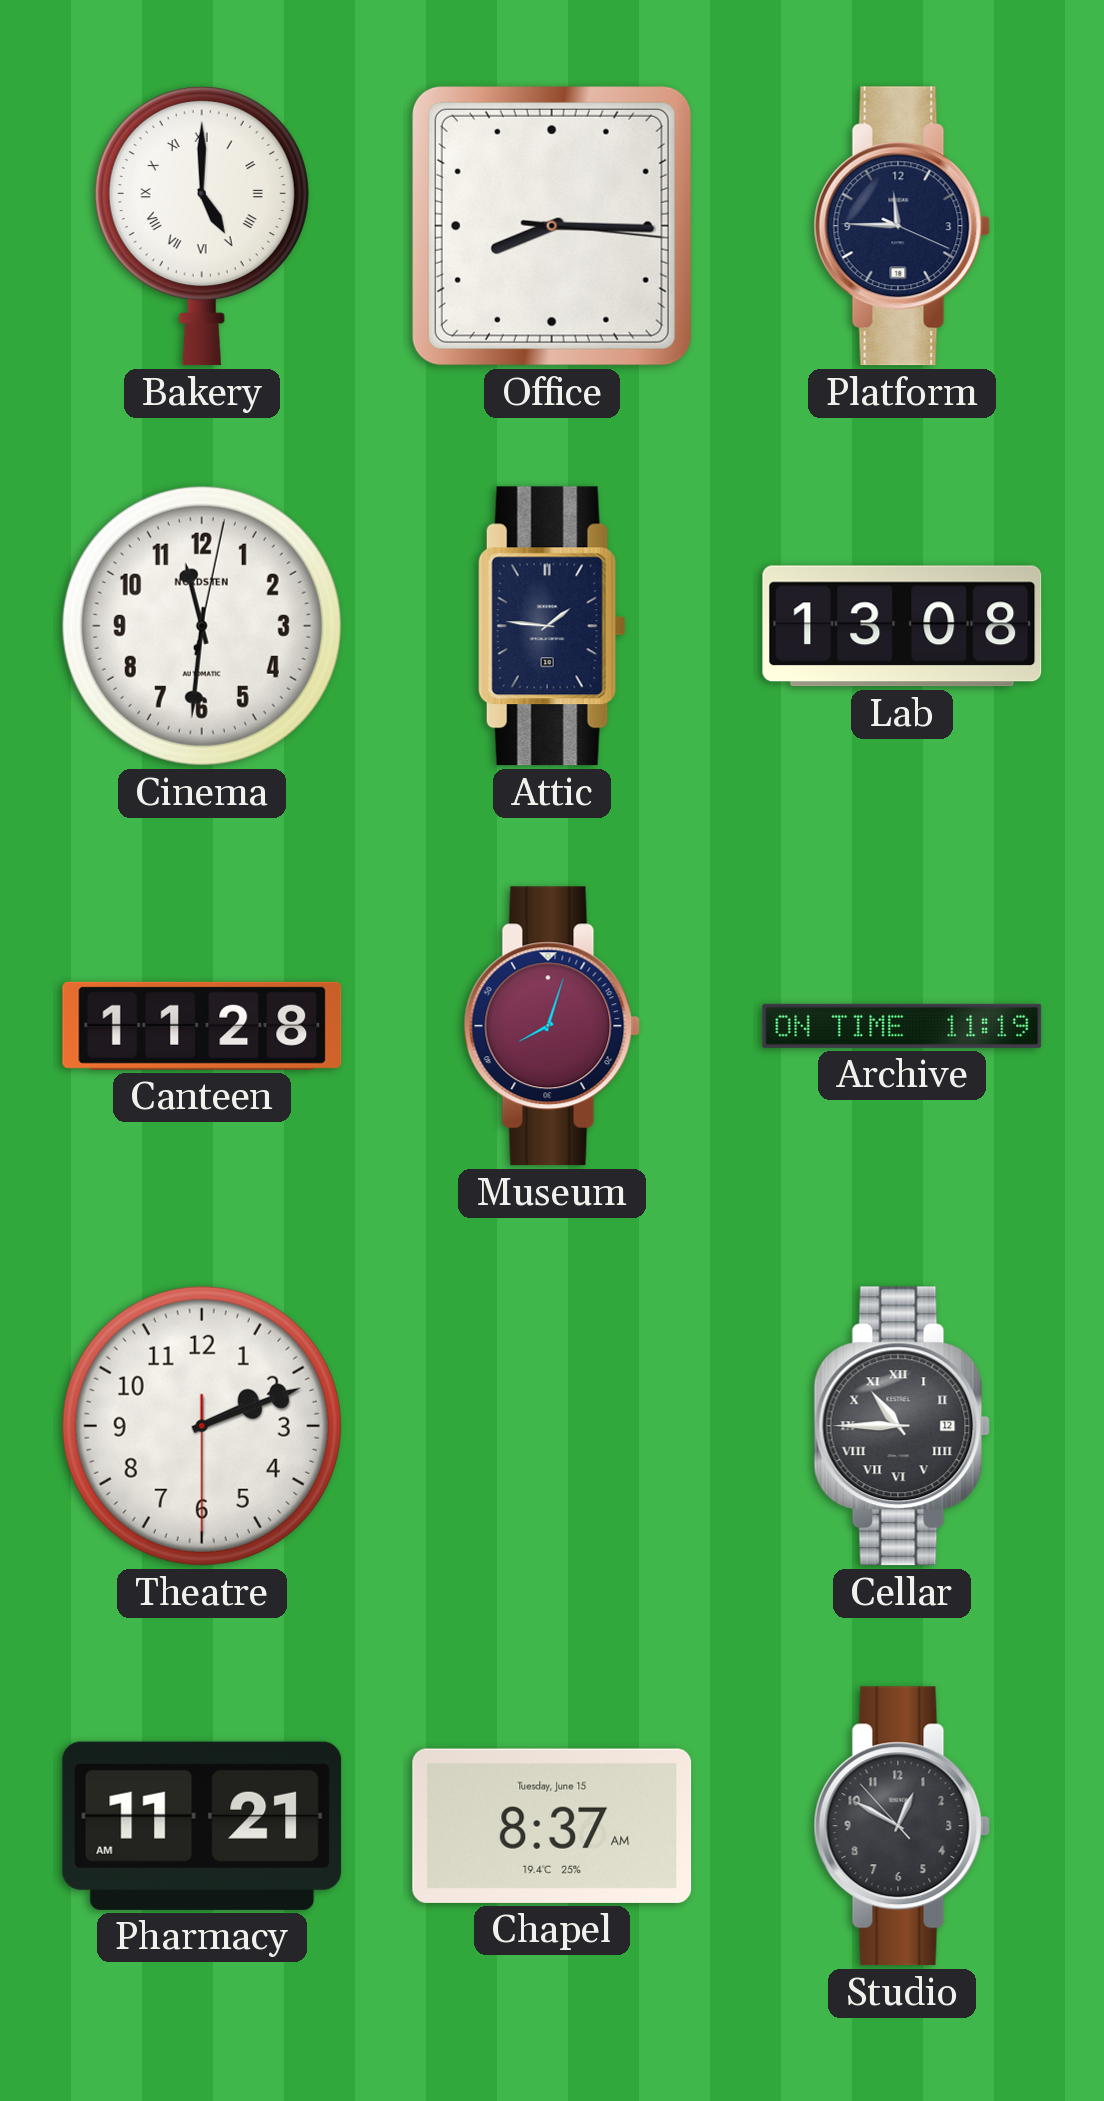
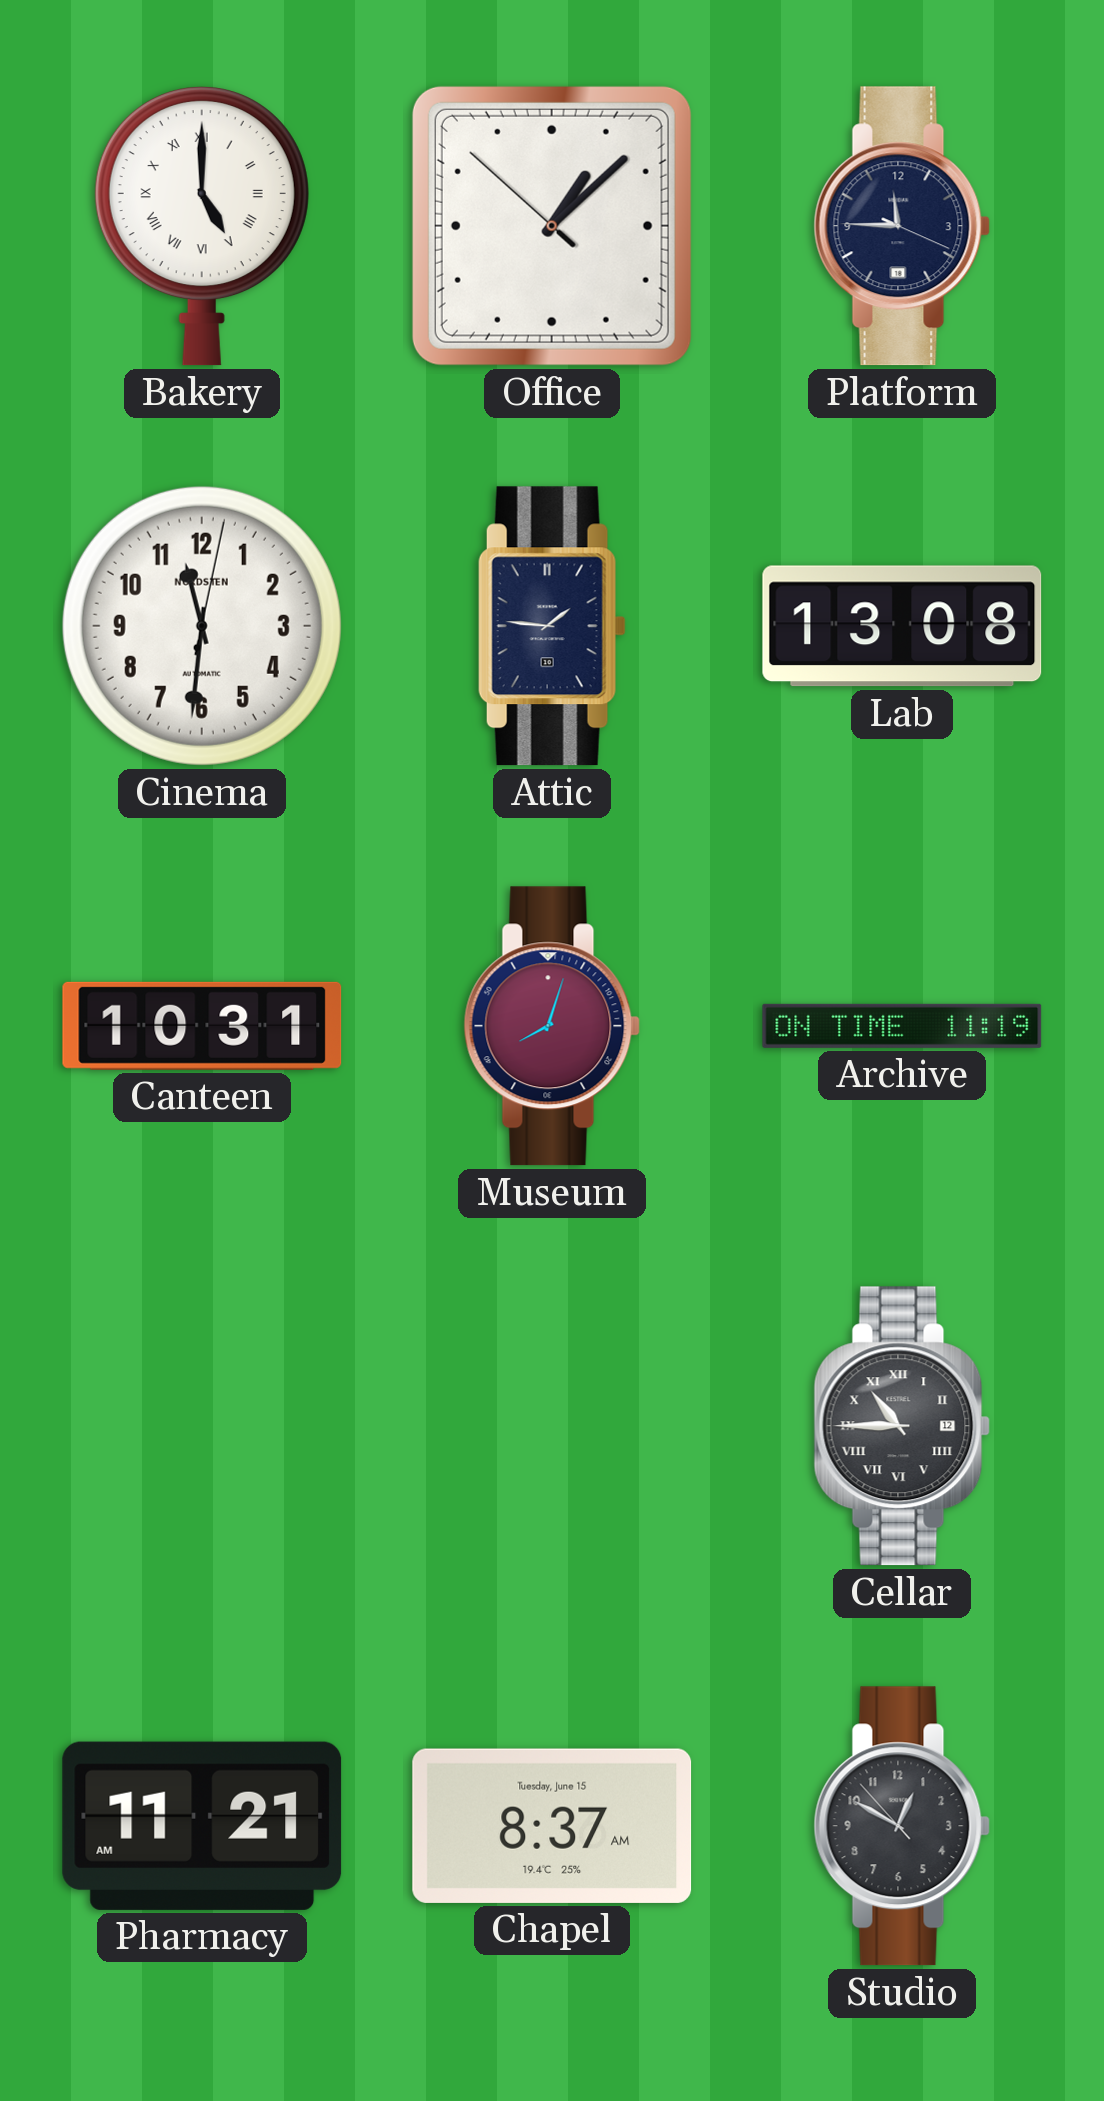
Office: 8:15 -> 1:07 (552, 226)
Canteen: 11:28 -> 10:31 (202, 1026)
Theatre: 2:11 -> none (202, 1426)
